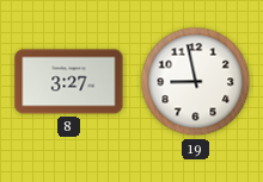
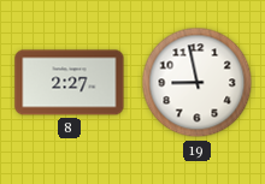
8: 3:27 -> 2:27 (70, 83)
